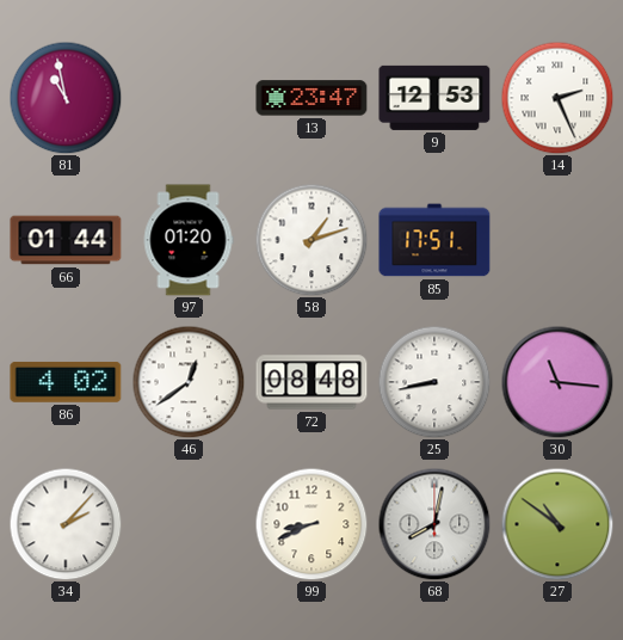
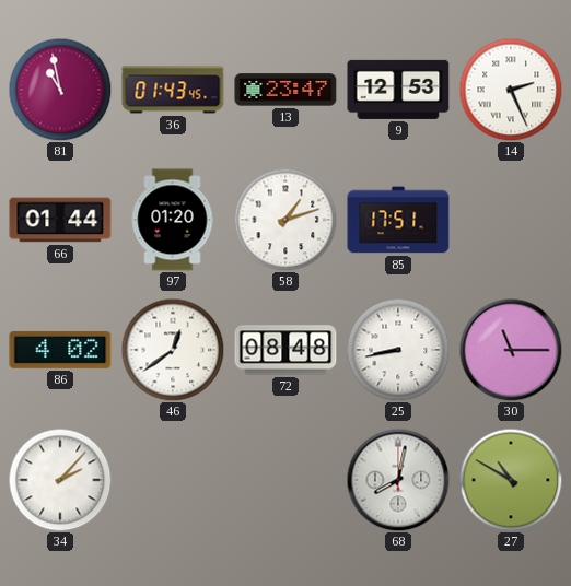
36: none -> 01:43 (173, 90)
30: 11:16 -> 11:15 (511, 350)
99: 8:41 -> none (311, 524)
27: 10:51 -> 10:50 (511, 480)
